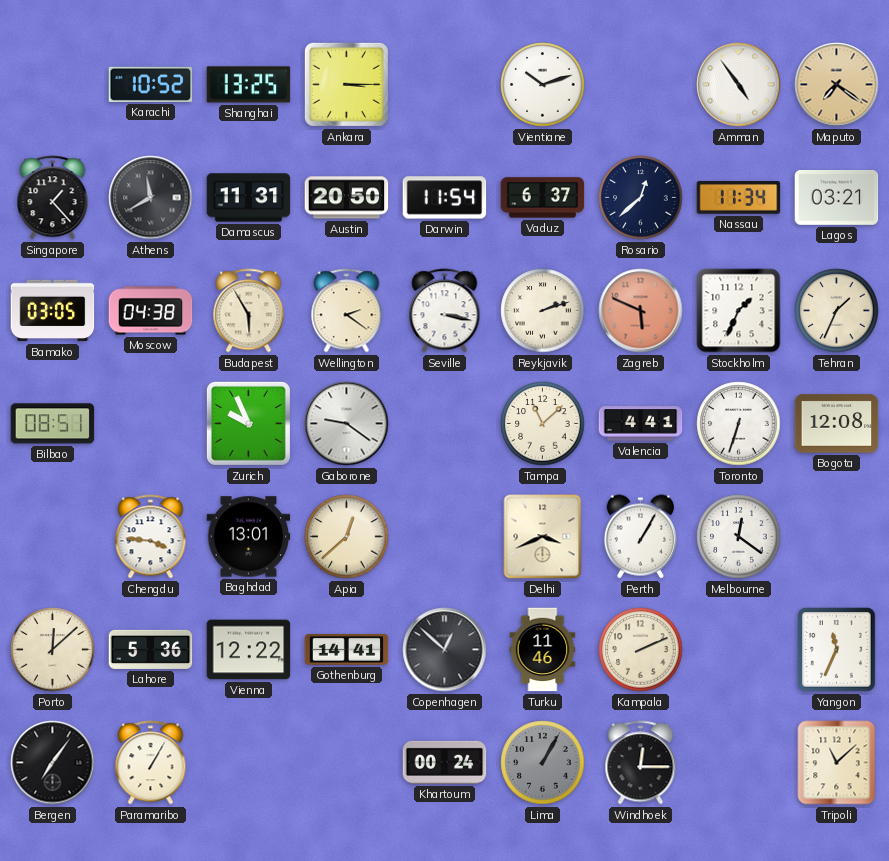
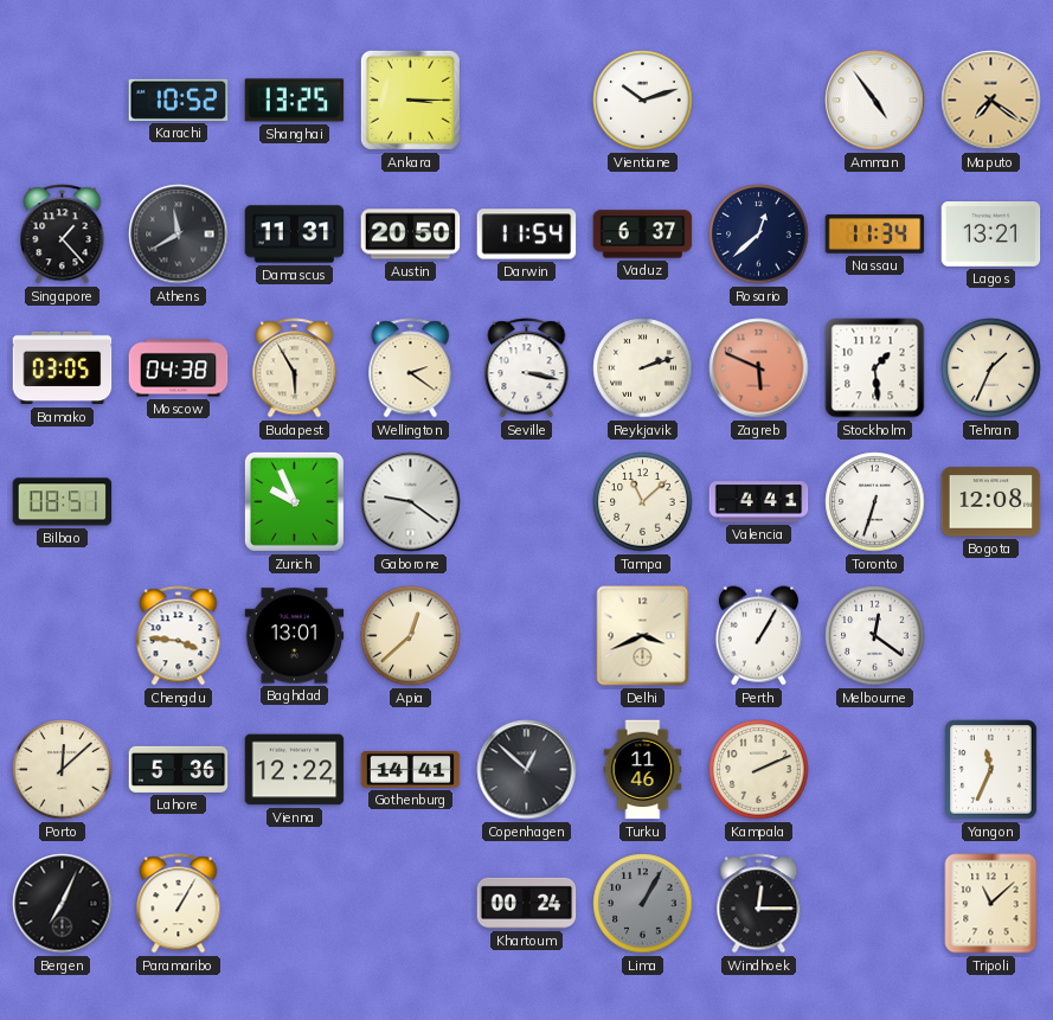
Lagos: 03:21 -> 13:21 (991, 235)
Stockholm: 1:34 -> 1:29 (875, 368)
Bergen: 7:06 -> 7:04 (63, 904)
